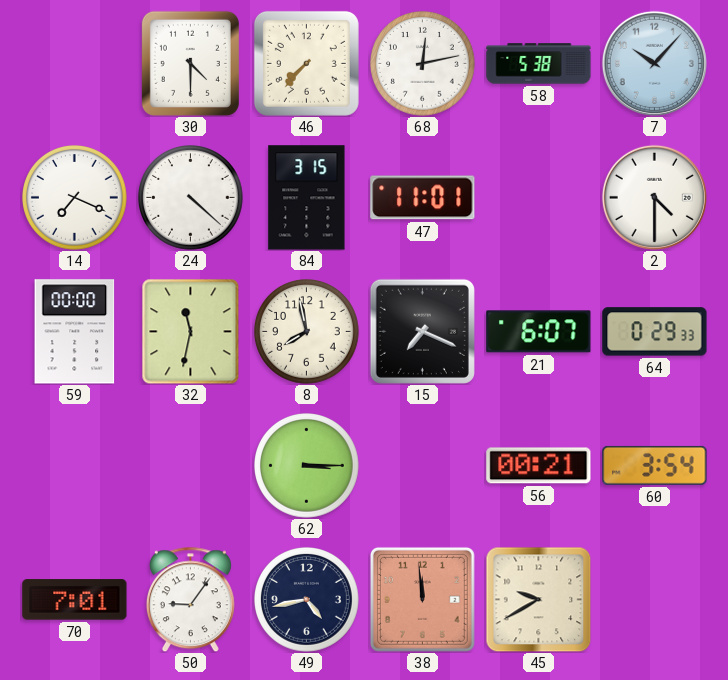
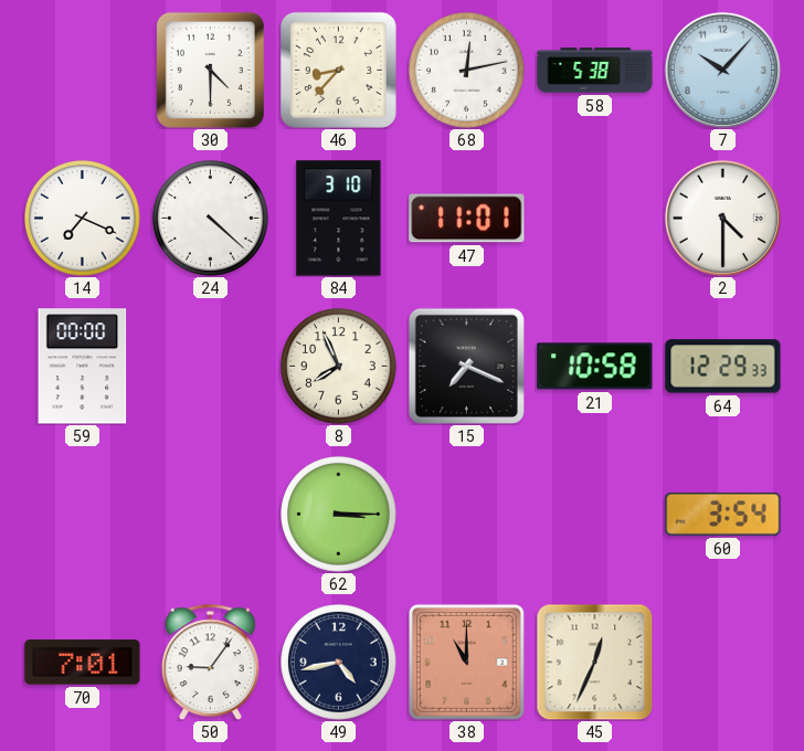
46: 7:37 -> 8:37 (338, 70)
84: 3:15 -> 3:10 (339, 219)
32: 11:32 -> none (191, 331)
8: 7:58 -> 7:56 (339, 367)
21: 6:07 -> 10:58 (595, 367)
64: 0:29 -> 12:29 (723, 367)
56: 00:21 -> none (539, 466)
38: 11:59 -> 11:00 (466, 662)
45: 9:40 -> 12:34 (594, 662)
